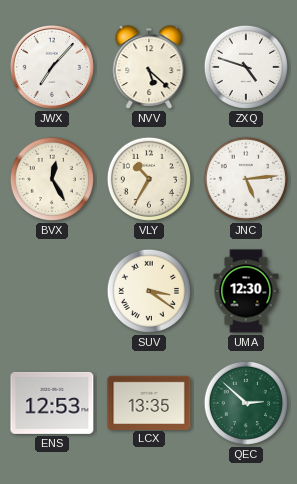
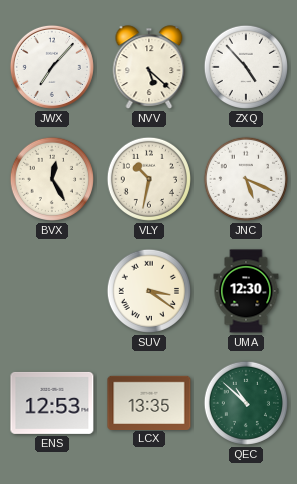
ZXQ: 4:48 -> 4:53 (246, 67)
VLY: 10:35 -> 10:32 (149, 179)
JNC: 5:14 -> 5:19 (246, 179)
QEC: 2:52 -> 10:52 (246, 403)
